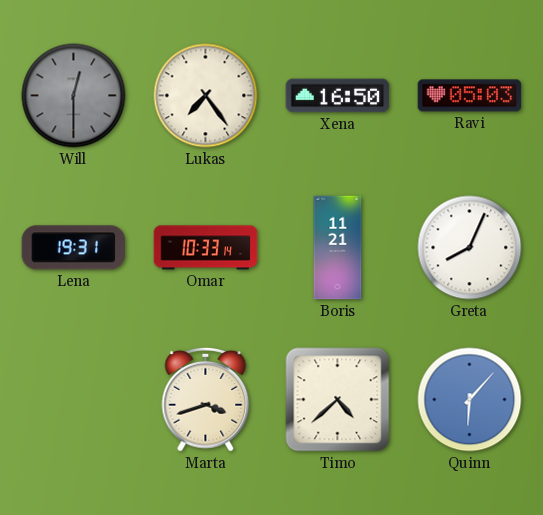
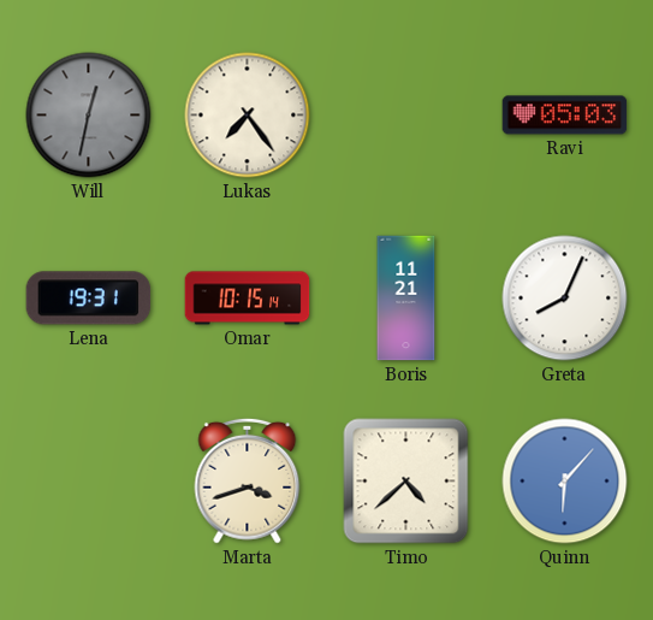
Will: 12:30 -> 12:32 (89, 116)
Xena: 16:50 -> none (338, 96)
Omar: 10:33 -> 10:15 (248, 299)
